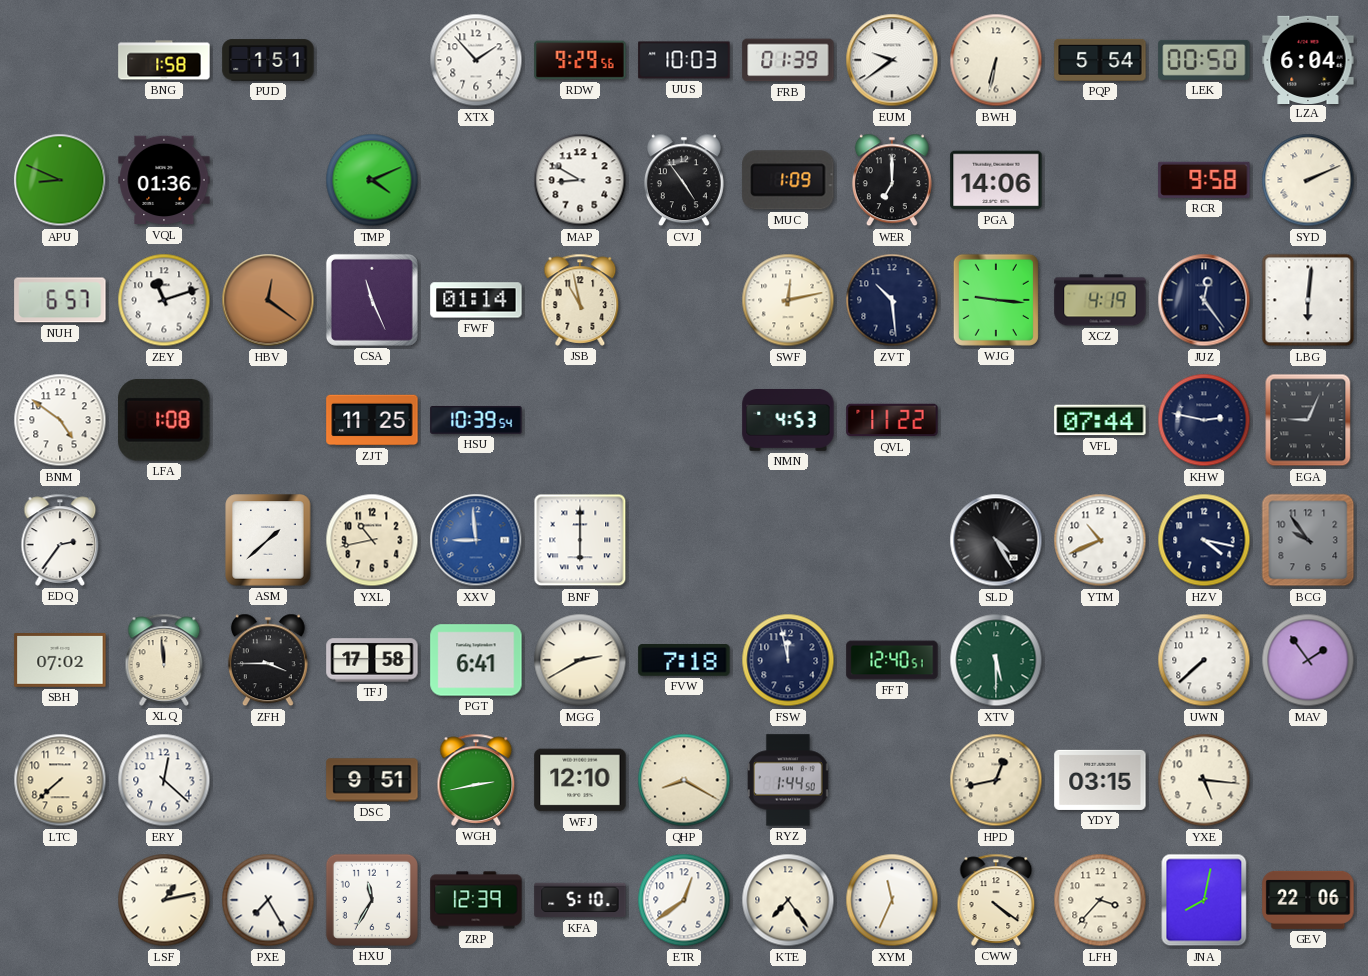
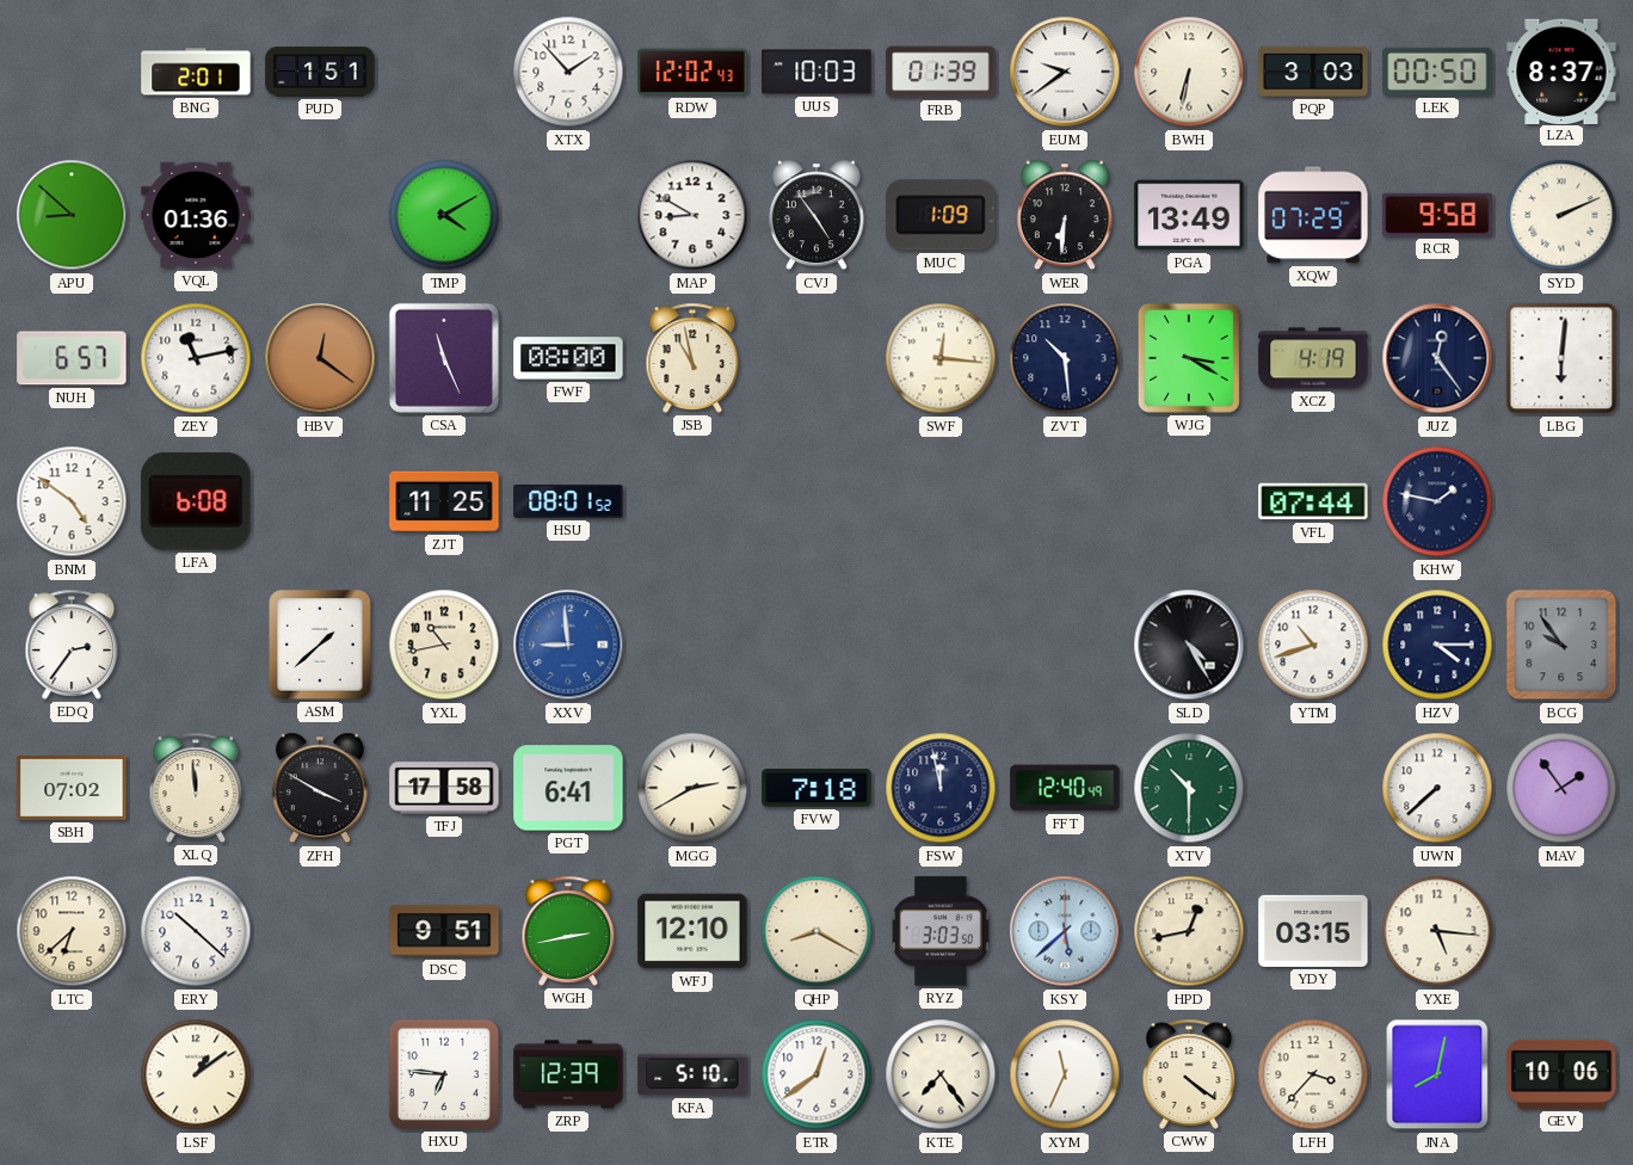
BNG: 1:58 -> 2:01 (196, 72)
RDW: 9:29 -> 12:02 (692, 72)
PQP: 5:54 -> 3:03 (1313, 72)
LZA: 6:04 -> 8:37 (1561, 70)
APU: 8:49 -> 8:52 (72, 215)
TMP: 4:11 -> 4:10 (444, 215)
WER: 7:00 -> 6:31 (1065, 215)
PGA: 14:06 -> 13:49 (1189, 215)
XQW: none -> 07:29 (1313, 215)
ZEY: 11:12 -> 11:13 (196, 358)
FWF: 01:14 -> 08:00 (568, 358)
SWF: 12:13 -> 12:16 (941, 358)
WJG: 9:16 -> 3:20 (1189, 358)
LFA: 1:08 -> 6:08 (196, 501)
HSU: 10:39 -> 08:01 (568, 501)
NMN: 4:53 -> none (788, 421)
QVL: 11:22 -> none (892, 420)
KHW: 2:47 -> 1:47 (1437, 501)
EGA: 9:04 -> none (1308, 420)
BNF: 6:00 -> none (580, 540)
YTM: 10:41 -> 10:42 (1313, 645)
HZV: 4:17 -> 4:15 (1437, 645)
ZFH: 3:45 -> 3:50 (320, 788)
FFT: 12:40:51 -> 12:40:49 (1065, 788)
XTV: 5:30 -> 10:30 (1189, 788)
LTC: 7:38 -> 6:38 (72, 931)
ERY: 12:22 -> 10:22 (196, 931)
RYZ: 1:44 -> 3:03 (941, 931)
KSY: none -> 5:38 (1065, 931)
LSF: 1:13 -> 1:09 (196, 1074)
PXE: 7:25 -> none (268, 900)
HXU: 11:35 -> 6:46 (444, 1074)
GEV: 22:06 -> 10:06 (1561, 1074)
